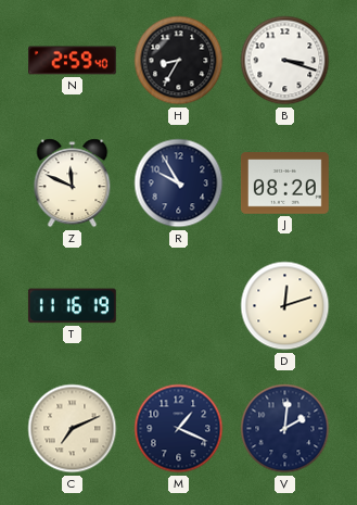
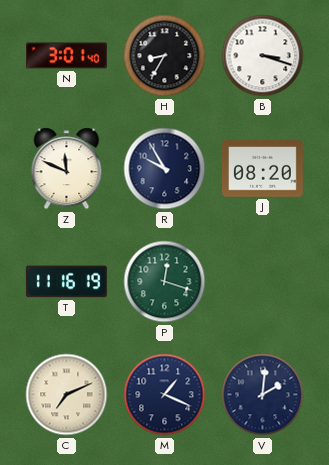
N: 2:59 -> 3:01 (67, 56)
P: none -> 12:18 (165, 282)
D: 12:12 -> none (285, 306)
